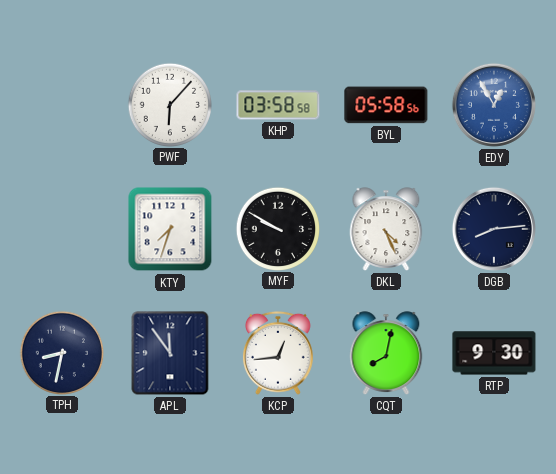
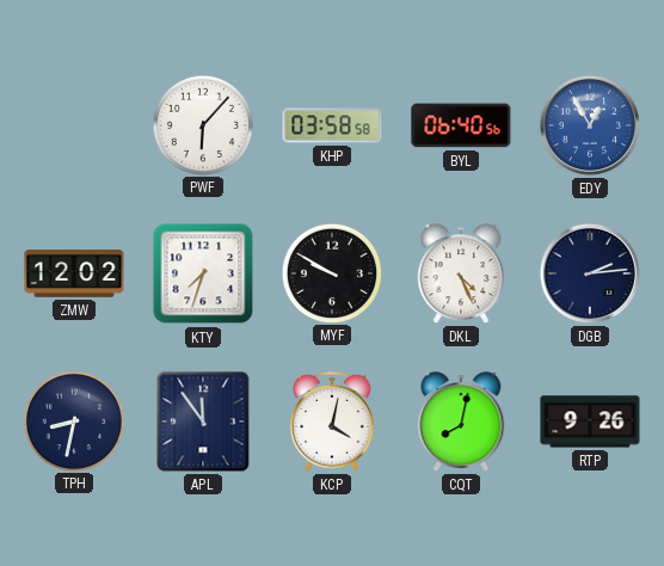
BYL: 05:58 -> 06:40 (461, 125)
ZMW: none -> 12:02 (74, 273)
DGB: 8:14 -> 2:14 (590, 273)
KCP: 12:44 -> 4:02 (332, 422)
RTP: 9:30 -> 9:26 (590, 422)
